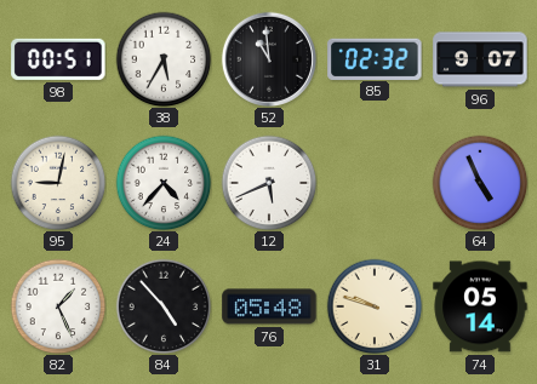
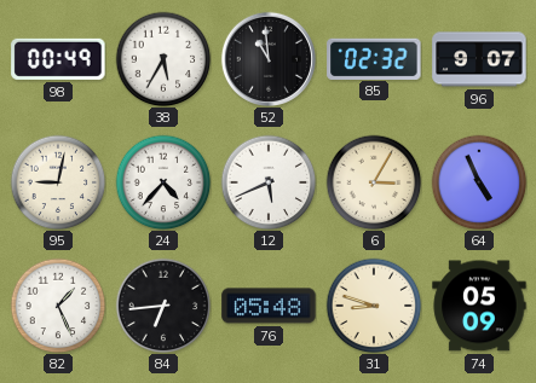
98: 00:51 -> 00:49 (58, 59)
6: none -> 3:05 (374, 182)
84: 4:53 -> 6:44 (163, 306)
31: 9:48 -> 8:48 (374, 306)
74: 05:14 -> 05:09 (479, 306)
